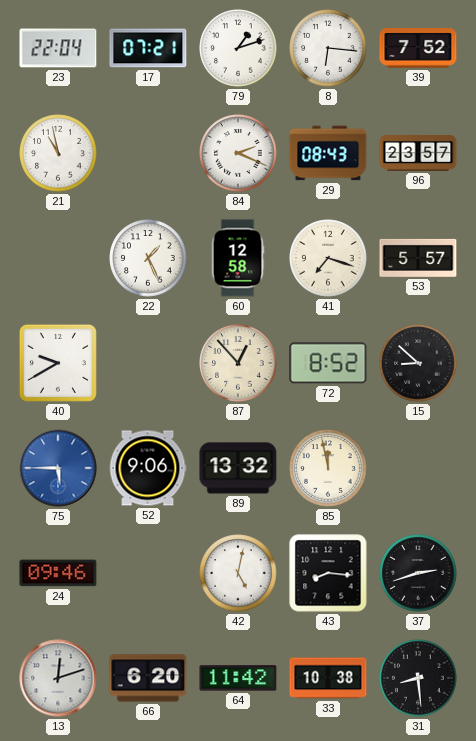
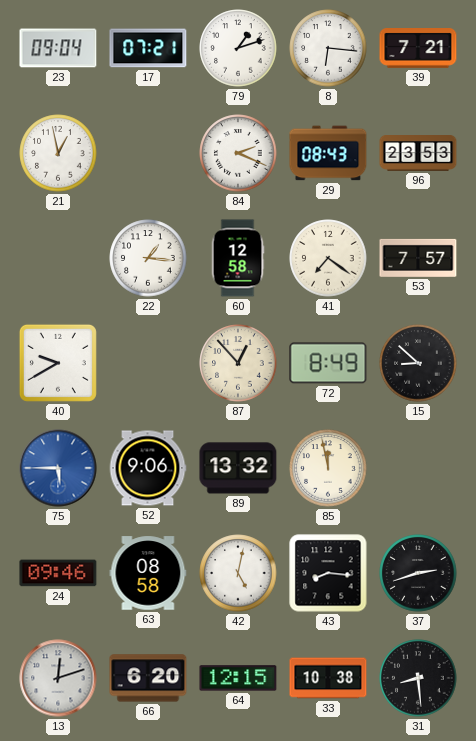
23: 22:04 -> 09:04 (58, 48)
39: 7:52 -> 7:21 (418, 49)
21: 10:58 -> 12:58 (58, 153)
96: 23:57 -> 23:53 (418, 154)
22: 1:26 -> 1:16 (148, 258)
41: 7:18 -> 7:21 (328, 258)
53: 5:57 -> 7:57 (418, 258)
72: 8:52 -> 8:49 (328, 363)
63: none -> 08:58 (148, 573)
64: 11:42 -> 12:15 (238, 678)
